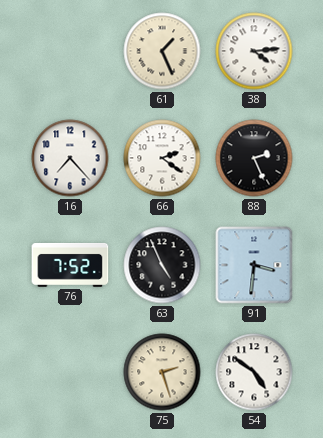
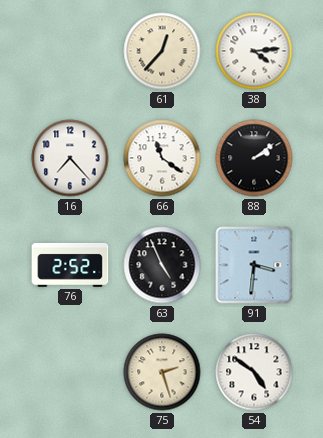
61: 1:26 -> 12:37 (162, 51)
66: 2:21 -> 11:21 (162, 158)
88: 2:26 -> 2:09 (254, 158)
76: 7:52 -> 2:52 (70, 265)
